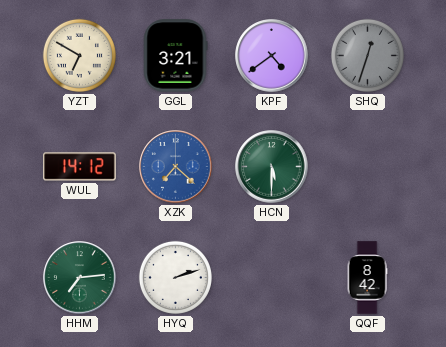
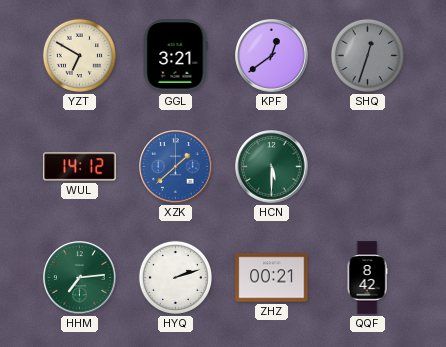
KPF: 4:39 -> 12:39 (272, 56)
XZK: 7:22 -> 1:38 (176, 167)
ZHZ: none -> 00:21 (272, 278)
